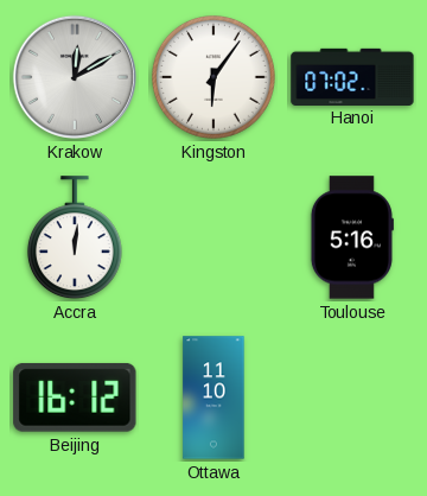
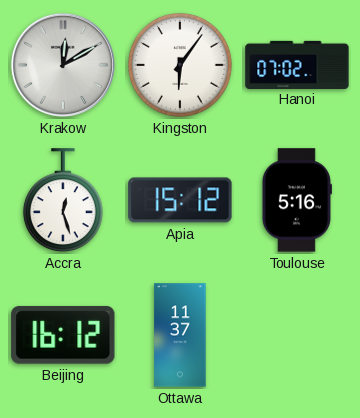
Accra: 12:01 -> 12:27 (63, 201)
Apia: none -> 15:12 (180, 200)
Ottawa: 11:10 -> 11:37 (180, 335)
